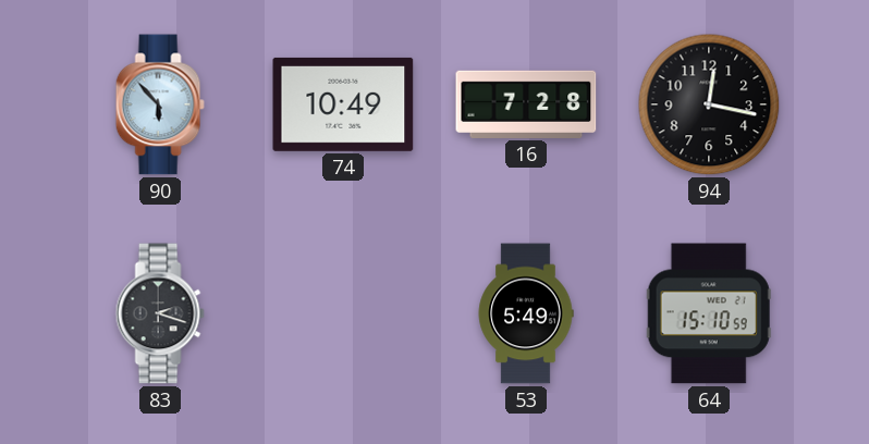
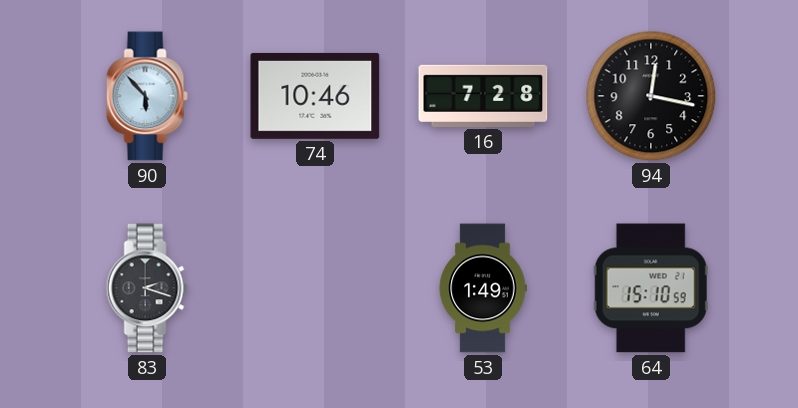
74: 10:49 -> 10:46 (315, 96)
53: 5:49 -> 1:49 (483, 288)
